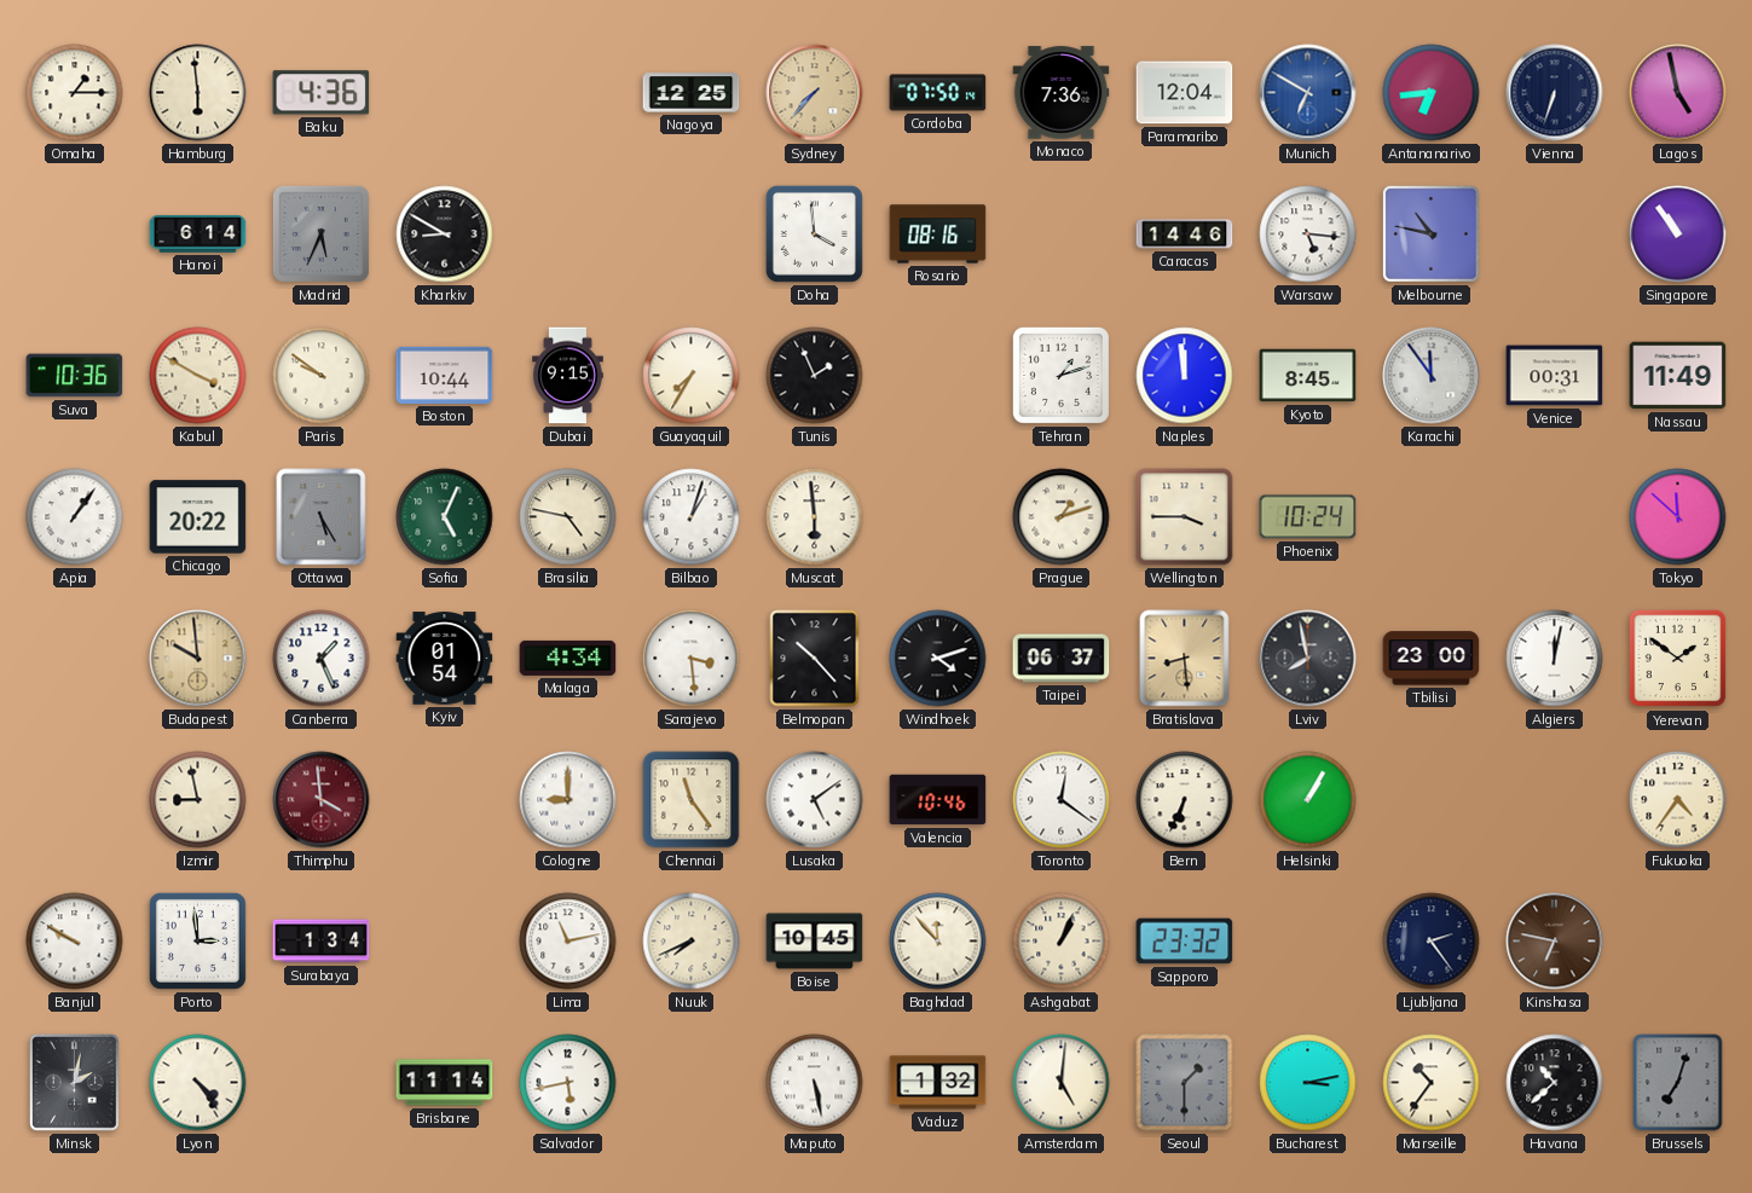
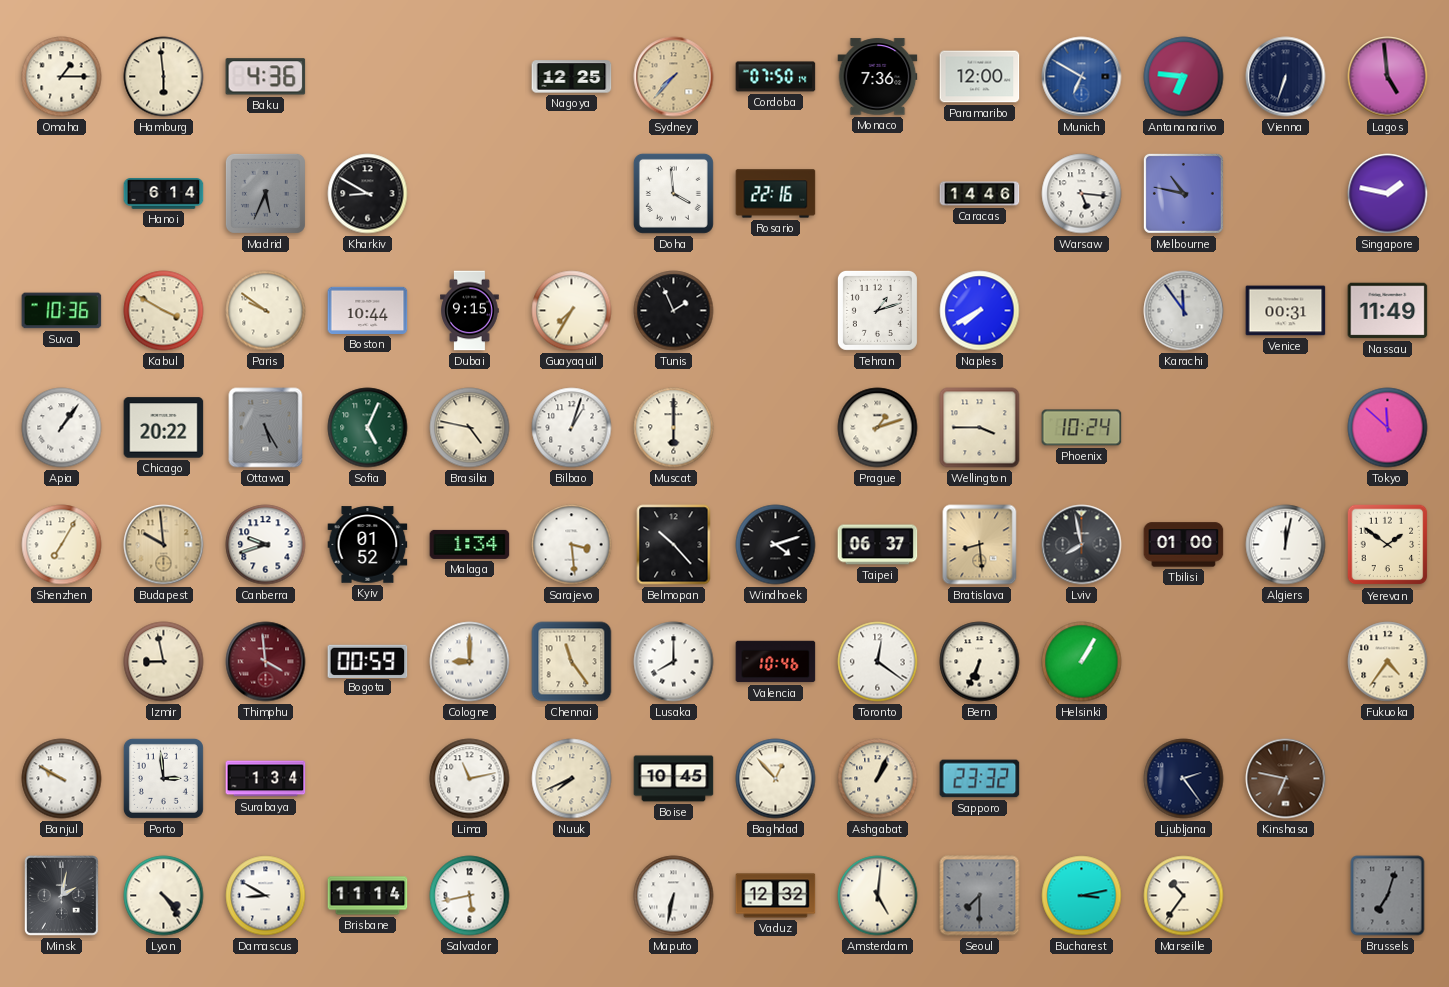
Paramaribo: 12:04 -> 12:00 (980, 77)
Antananarivo: 6:44 -> 6:46 (1184, 77)
Lagos: 4:58 -> 4:59 (1388, 77)
Rosario: 08:16 -> 22:16 (776, 194)
Singapore: 10:54 -> 1:47 (1388, 194)
Naples: 11:59 -> 7:40 (980, 311)
Kyoto: 8:45 -> none (1308, 376)
Muscat: 5:59 -> 6:00 (674, 428)
Shenzhen: none -> 7:05 (62, 545)
Canberra: 1:26 -> 9:42 (266, 545)
Kyiv: 01:54 -> 01:52 (368, 545)
Malaga: 4:34 -> 1:34 (470, 544)
Tbilisi: 23:00 -> 01:00 (1184, 545)
Bogota: none -> 00:59 (368, 661)
Lusaka: 5:09 -> 8:00 (674, 662)
Baghdad: 11:53 -> 12:53 (776, 779)
Damascus: none -> 8:50 (266, 896)
Maputo: 5:28 -> 6:32 (674, 896)
Vaduz: 1:32 -> 12:32 (776, 896)
Seoul: 1:30 -> 7:30 (980, 896)
Havana: 10:38 -> none (1555, 1083)
